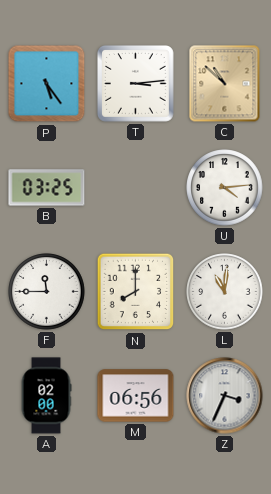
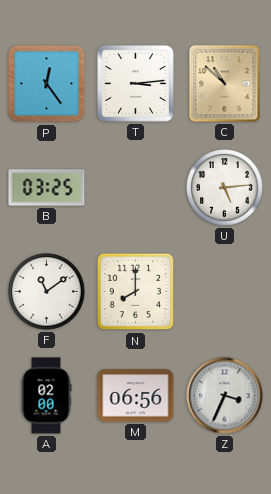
P: 5:24 -> 12:24 (47, 84)
U: 4:14 -> 5:14 (225, 188)
F: 11:45 -> 11:09 (47, 292)
L: 11:01 -> none (225, 292)
